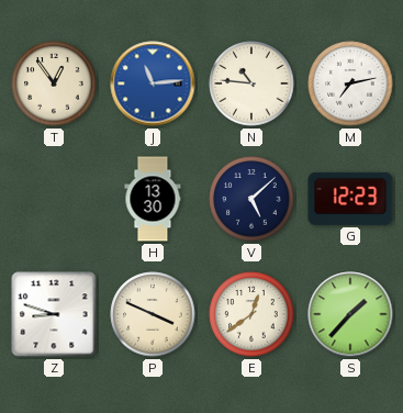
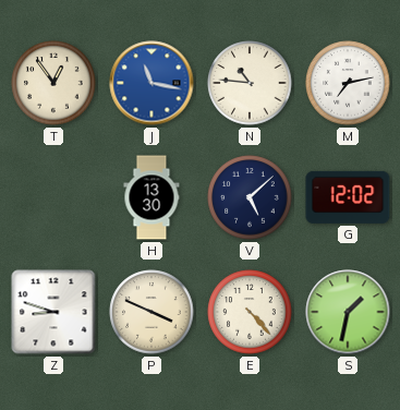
J: 11:14 -> 11:17 (151, 83)
G: 12:23 -> 12:02 (348, 197)
E: 12:39 -> 4:23 (250, 312)
S: 1:37 -> 1:32 (348, 312)
